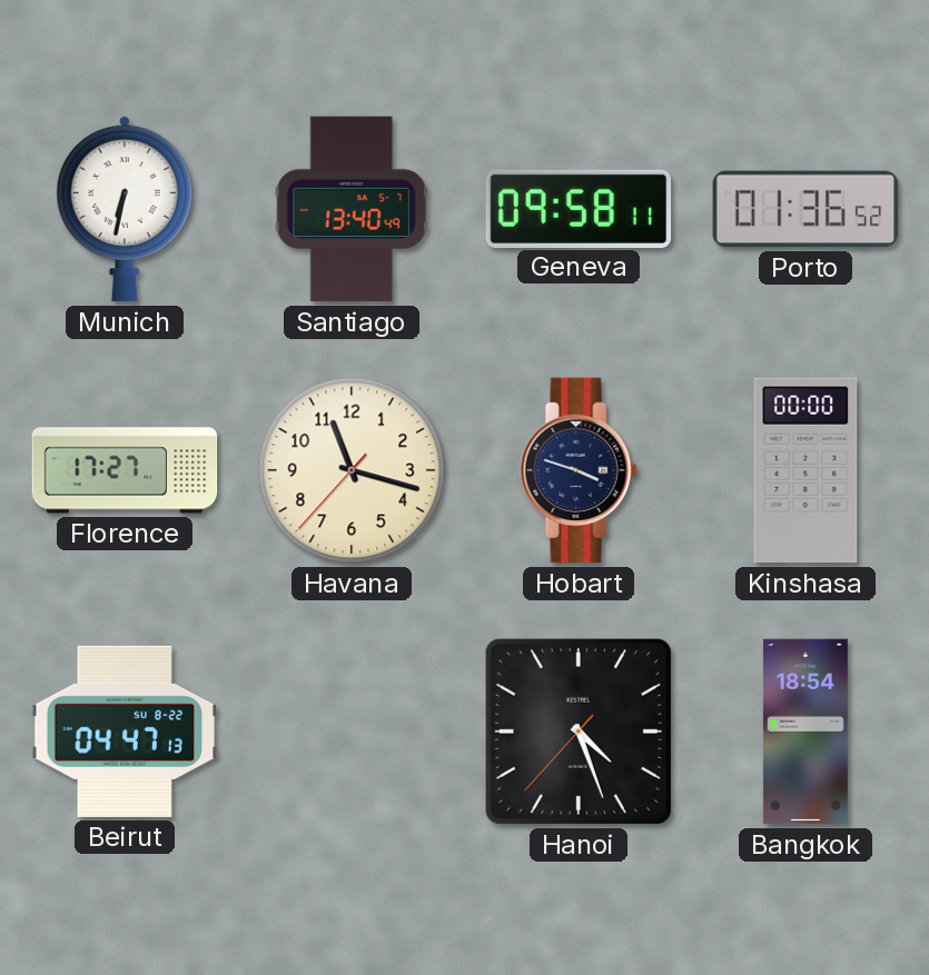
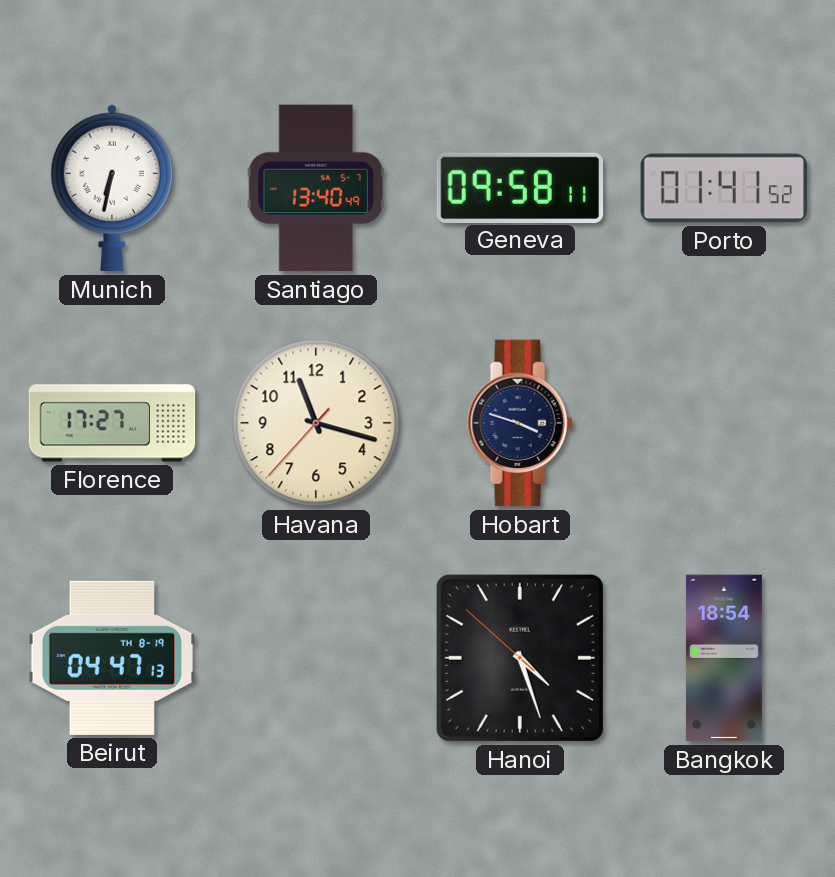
Porto: 01:36 -> 01:41 (724, 188)
Kinshasa: 00:00 -> none (806, 470)
Beirut date: SU 8-22 -> TH 8-19 (112, 658)
Hanoi: 4:26:37 -> 4:26:52 (520, 658)
